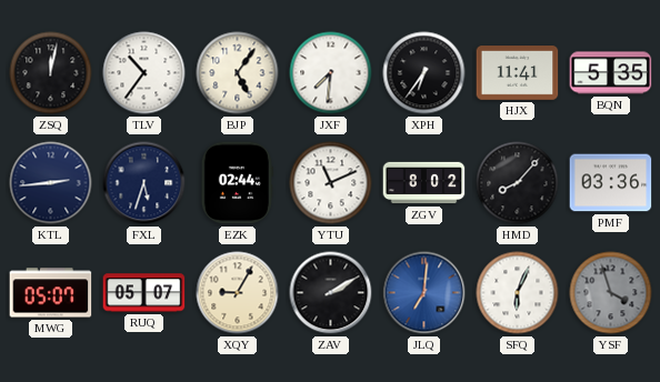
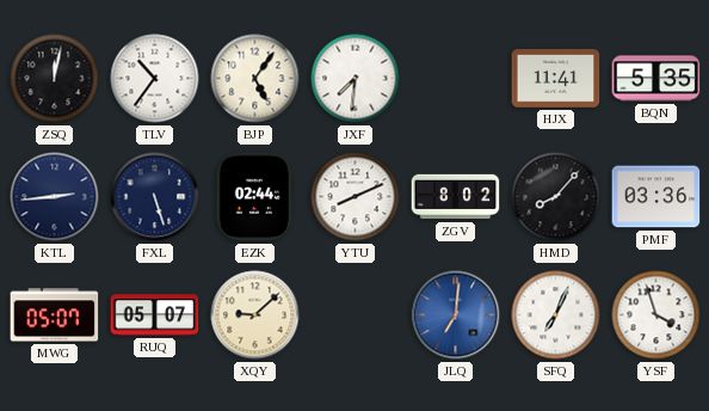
XPH: 6:36 -> none (424, 73)
FXL: 5:33 -> 5:27 (155, 197)
YTU: 11:11 -> 8:11 (356, 197)
XQY: 9:05 -> 9:08 (255, 315)
ZAV: 2:10 -> none (331, 293)
SFQ: 6:04 -> 7:04 (556, 315)
YSF dial: grey -> white (656, 315)
